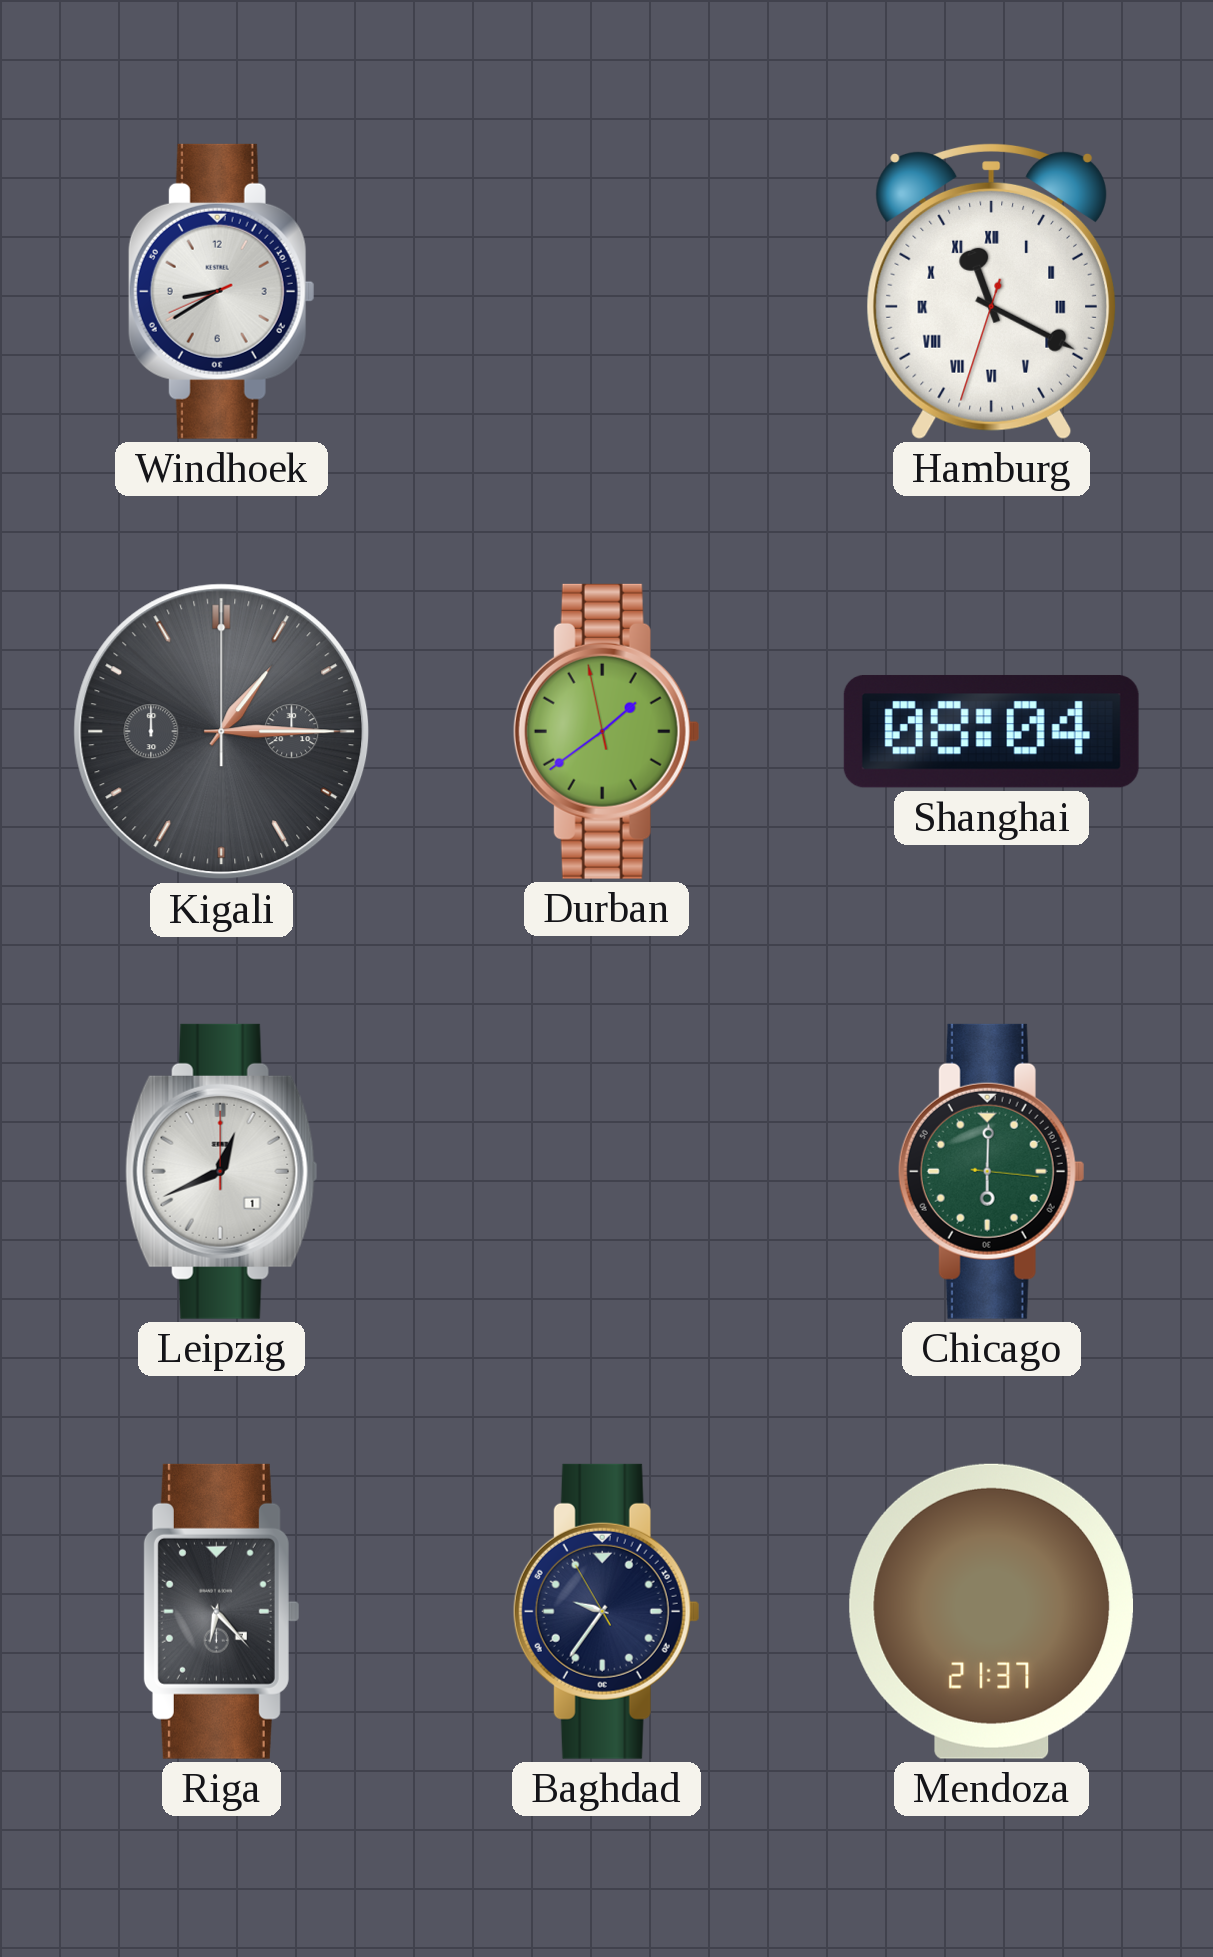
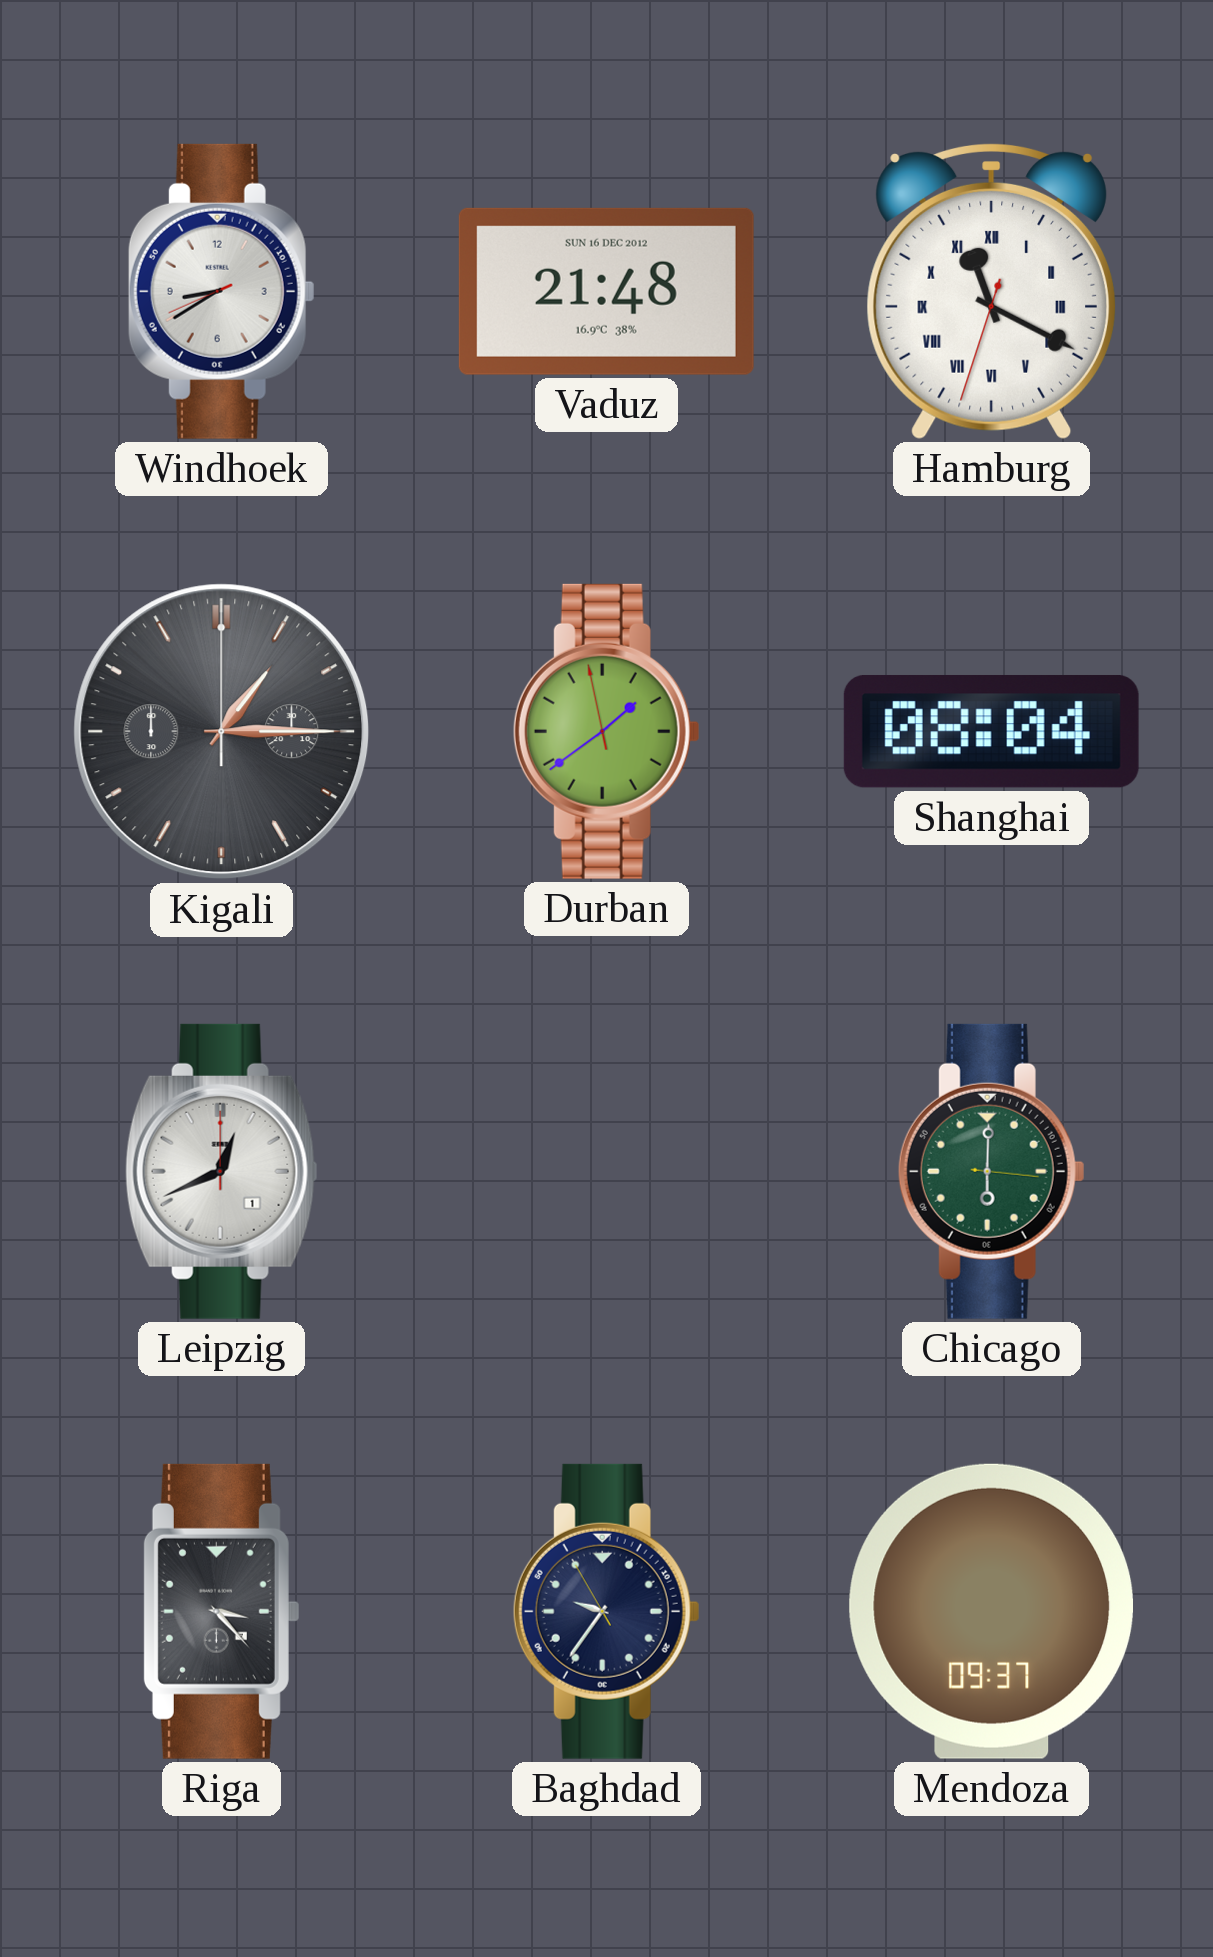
Vaduz: none -> 21:48 (606, 291)
Riga: 6:23 -> 3:23 (221, 1611)
Mendoza: 21:37 -> 09:37 (991, 1611)
